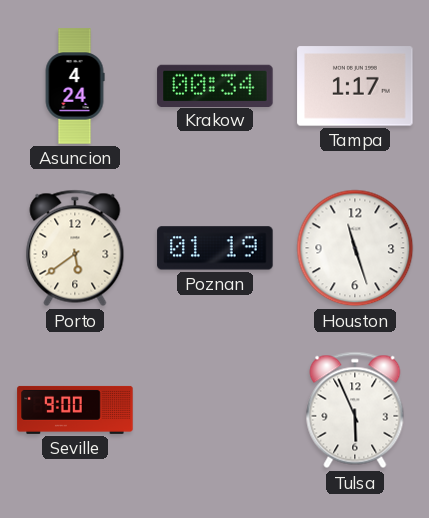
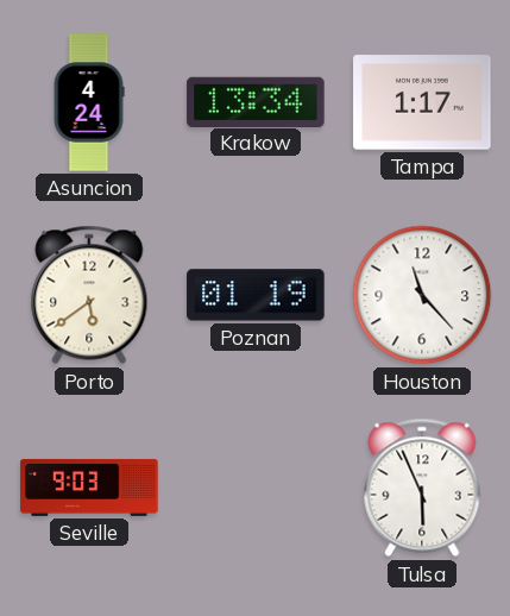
Krakow: 00:34 -> 13:34 (256, 101)
Houston: 11:27 -> 11:23 (422, 295)
Seville: 9:00 -> 9:03 (89, 488)
